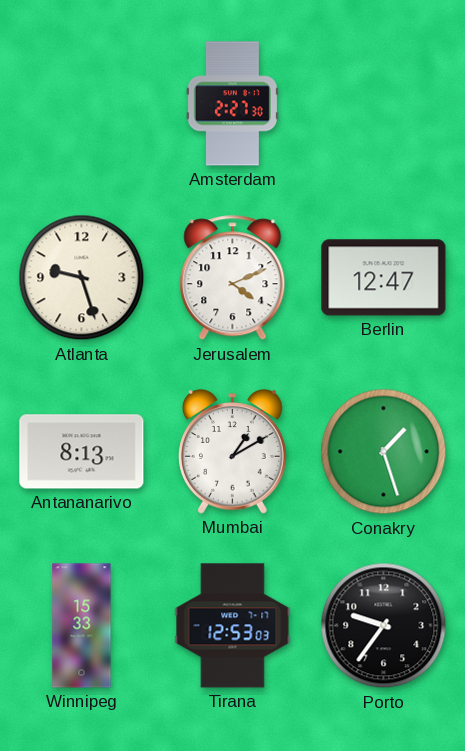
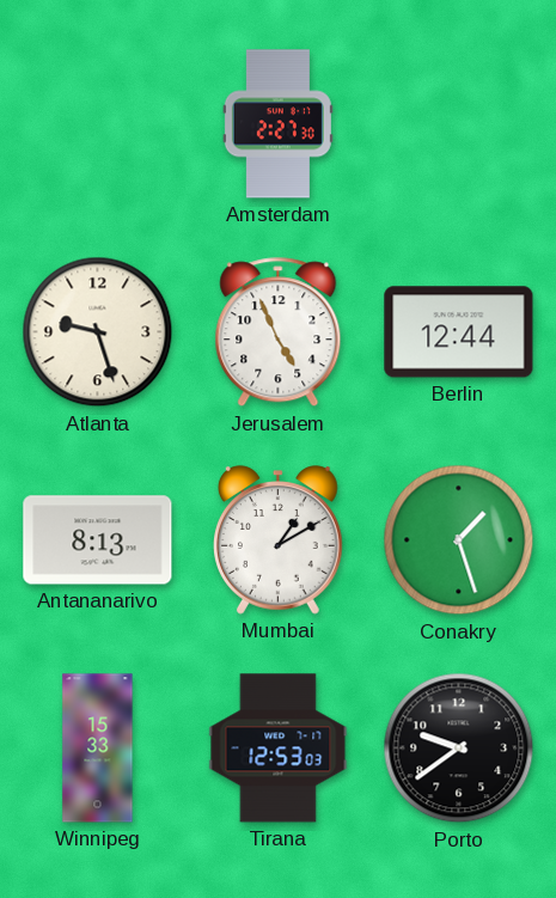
Jerusalem: 4:11 -> 4:56 (279, 332)
Berlin: 12:47 -> 12:44 (459, 332)
Porto: 9:36 -> 9:39 (459, 749)
